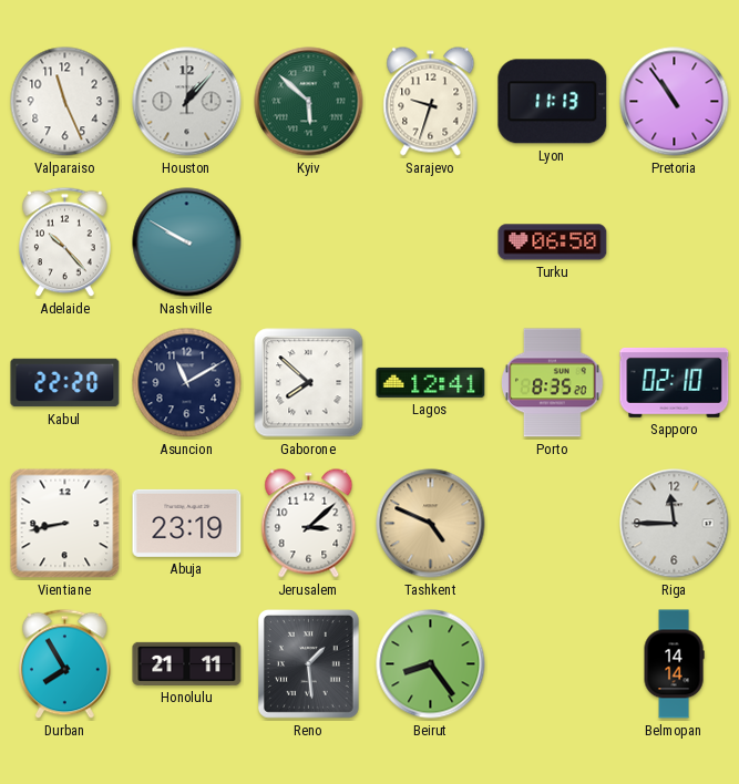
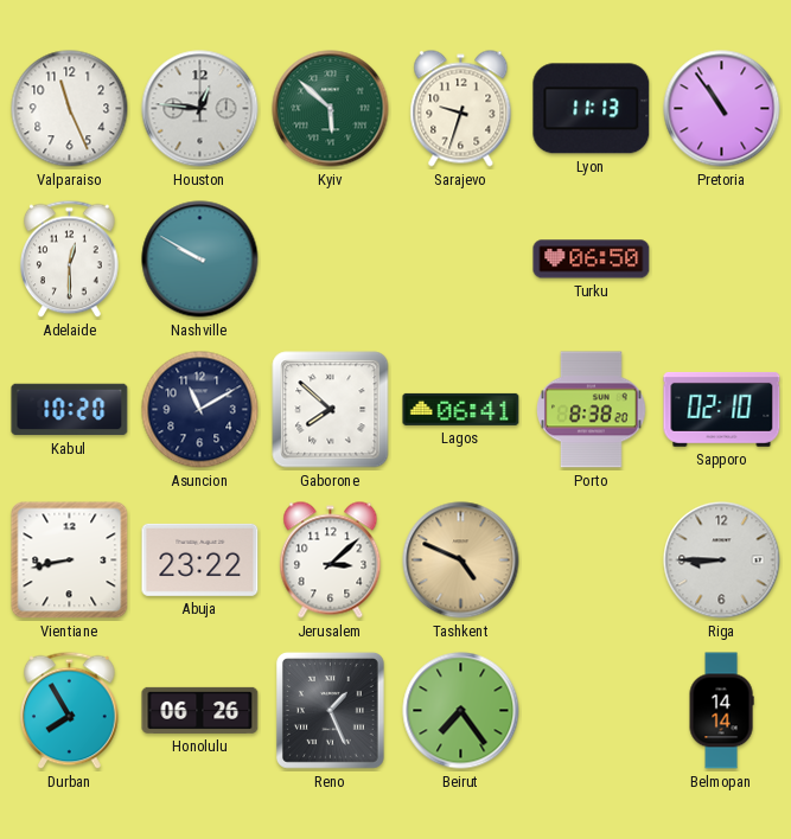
Houston: 1:07 -> 12:46 (200, 109)
Adelaide: 10:23 -> 12:30 (70, 260)
Kabul: 22:20 -> 10:20 (70, 410)
Lagos: 12:41 -> 06:41 (461, 409)
Porto: 8:35 -> 8:38 (592, 410)
Abuja: 23:19 -> 23:22 (200, 559)
Riga: 11:45 -> 8:45 (722, 561)
Honolulu: 21:11 -> 06:26 (200, 710)
Reno: 1:29 -> 1:26 (330, 710)
Beirut: 8:24 -> 7:24 (461, 711)
